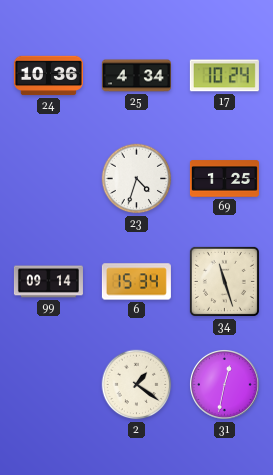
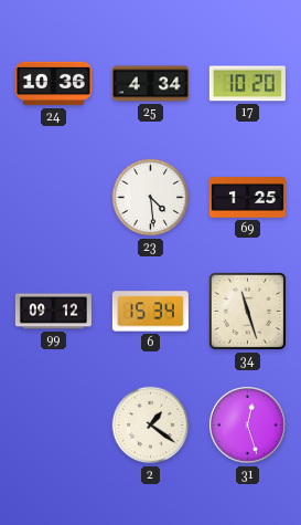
17: 10:24 -> 10:20 (247, 84)
23: 4:33 -> 4:29 (151, 198)
99: 09:14 -> 09:12 (53, 312)
31: 12:32 -> 12:27 (248, 426)
